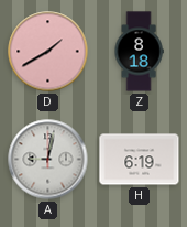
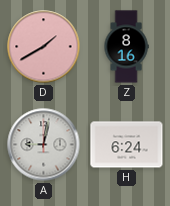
Z: 8:18 -> 8:16 (126, 47)
H: 6:19 -> 6:24 (127, 145)
